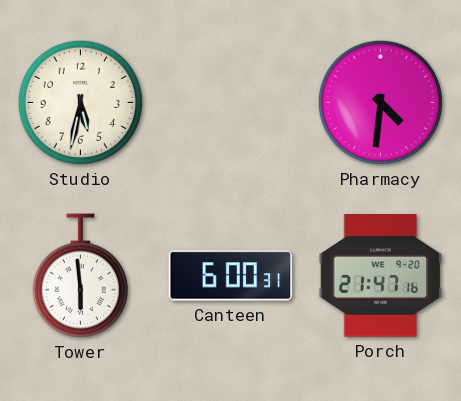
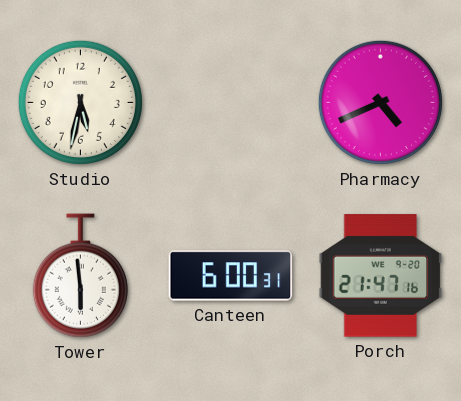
Pharmacy: 4:31 -> 4:41 (380, 102)
